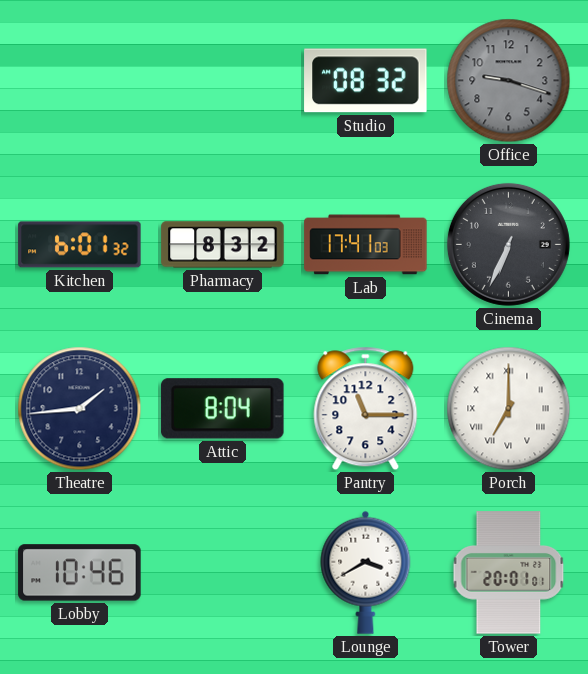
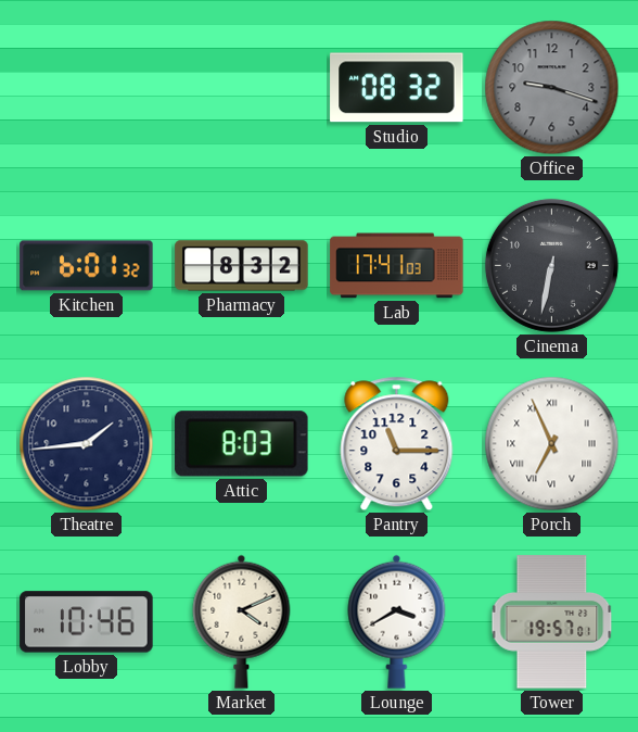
Cinema: 6:34 -> 6:32 (551, 265)
Attic: 8:04 -> 8:03 (242, 444)
Porch: 7:00 -> 6:56 (552, 444)
Market: none -> 4:11 (242, 621)
Tower: 20:01 -> 19:57 (552, 622)
